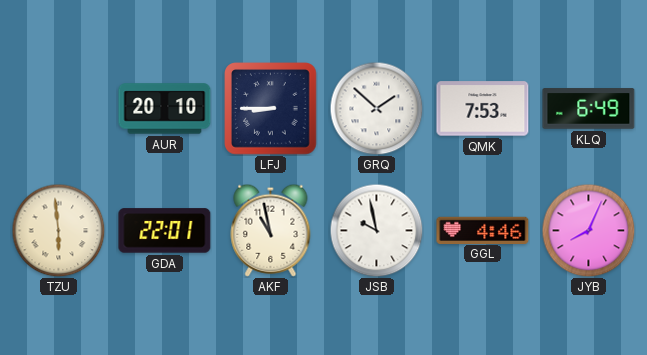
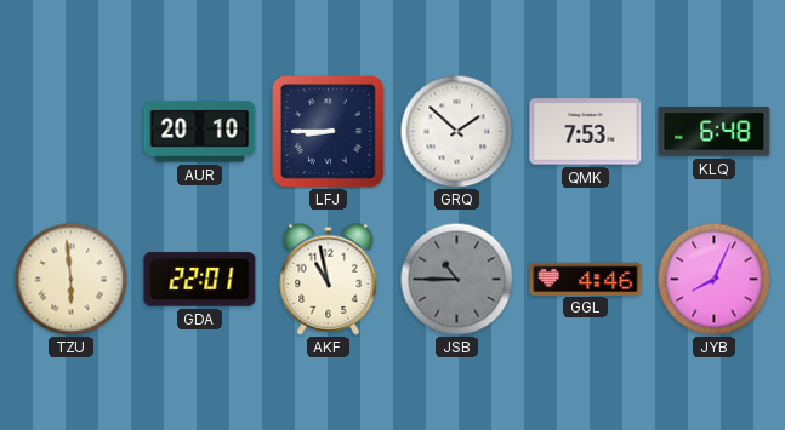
KLQ: 6:49 -> 6:48 (715, 132)
JSB: 9:58 -> 10:45 (456, 279)
JSB dial: white -> grey (456, 279)
